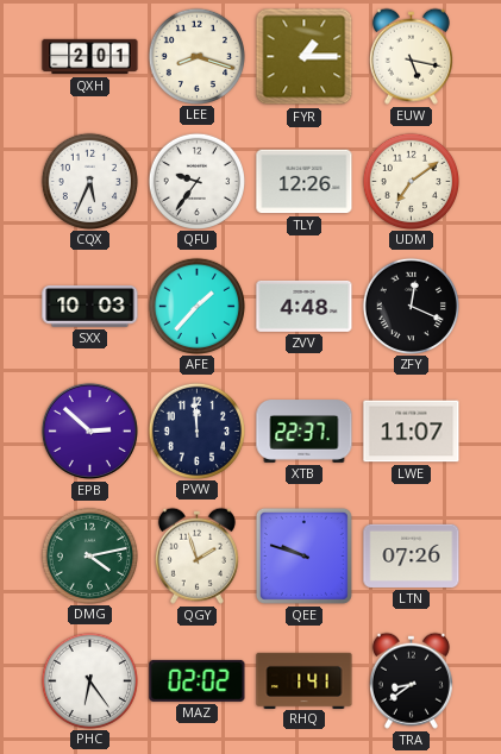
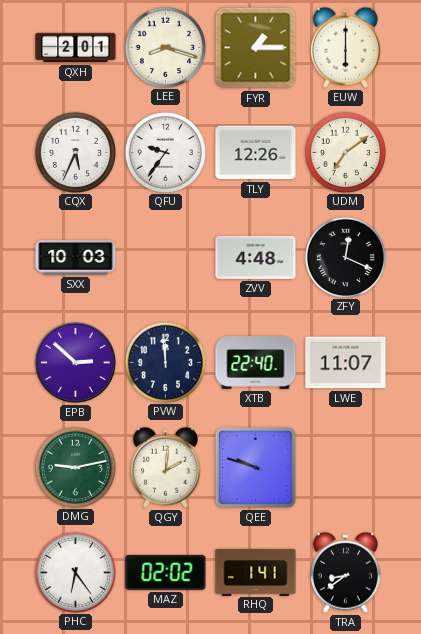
EUW: 5:17 -> 6:00 (345, 47)
AFE: 1:37 -> none (196, 306)
XTB: 22:37 -> 22:40 (256, 363)
DMG: 4:13 -> 9:13 (75, 467)
QGY: 1:57 -> 2:01 (165, 467)
LTN: 07:26 -> none (412, 555)
